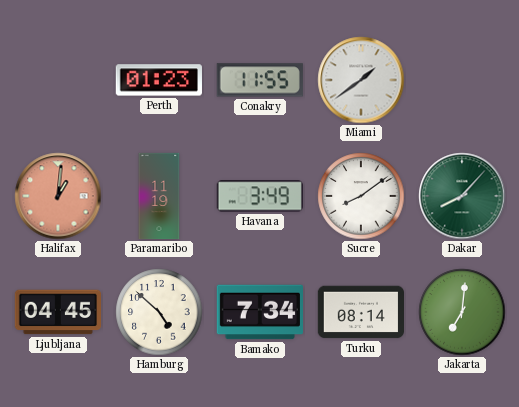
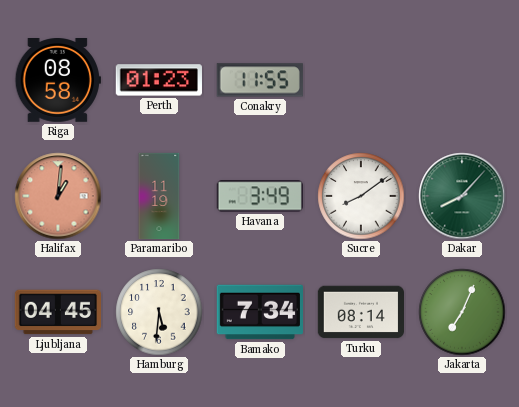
Riga: none -> 08:58 (57, 81)
Miami: 1:39 -> none (361, 80)
Hamburg: 4:52 -> 5:31 (159, 312)
Jakarta: 7:01 -> 7:04 (462, 312)
